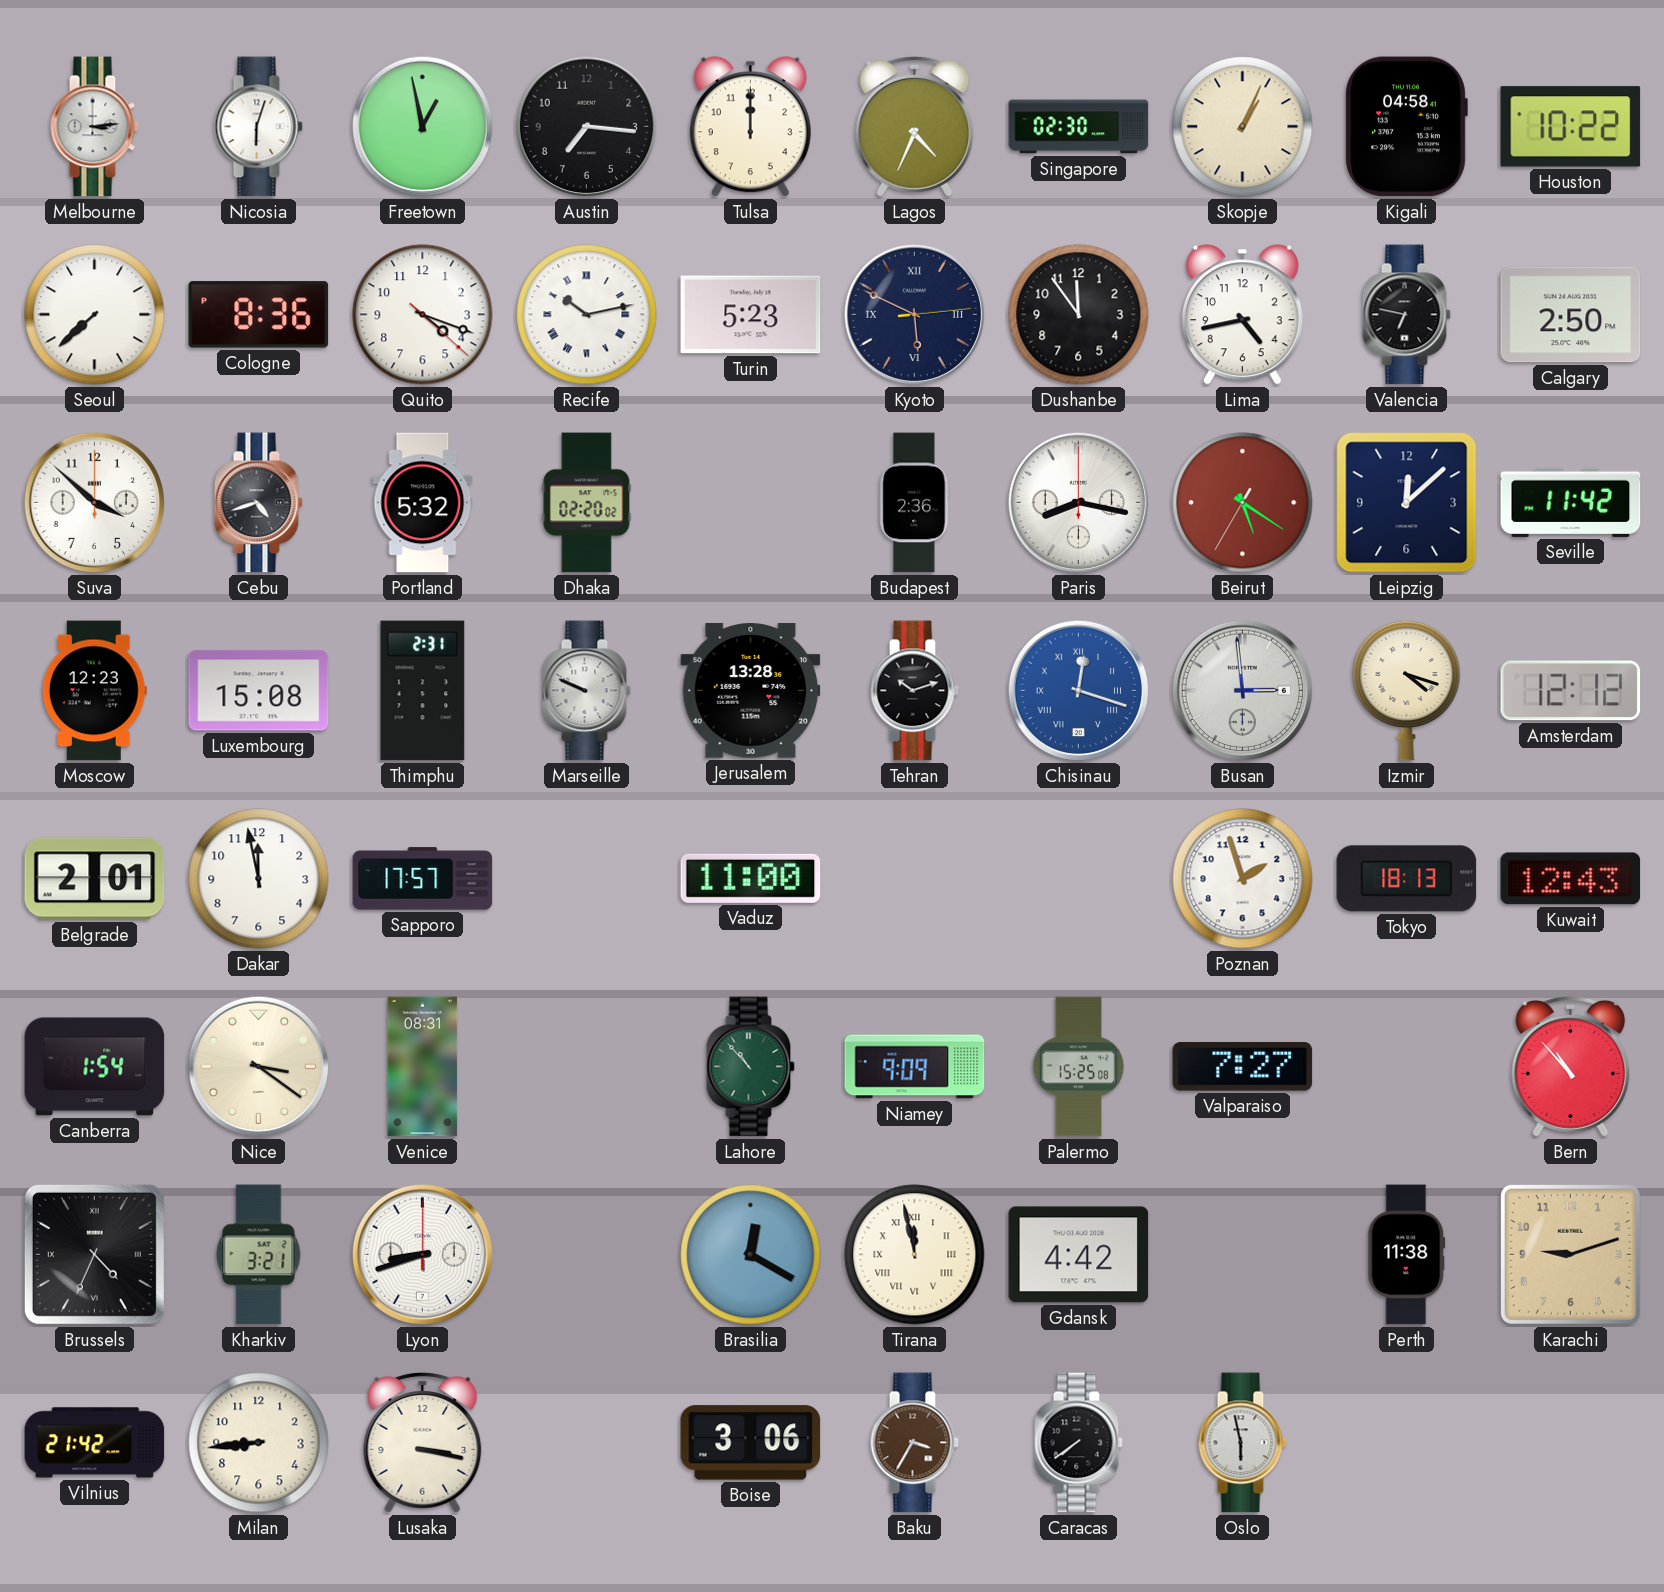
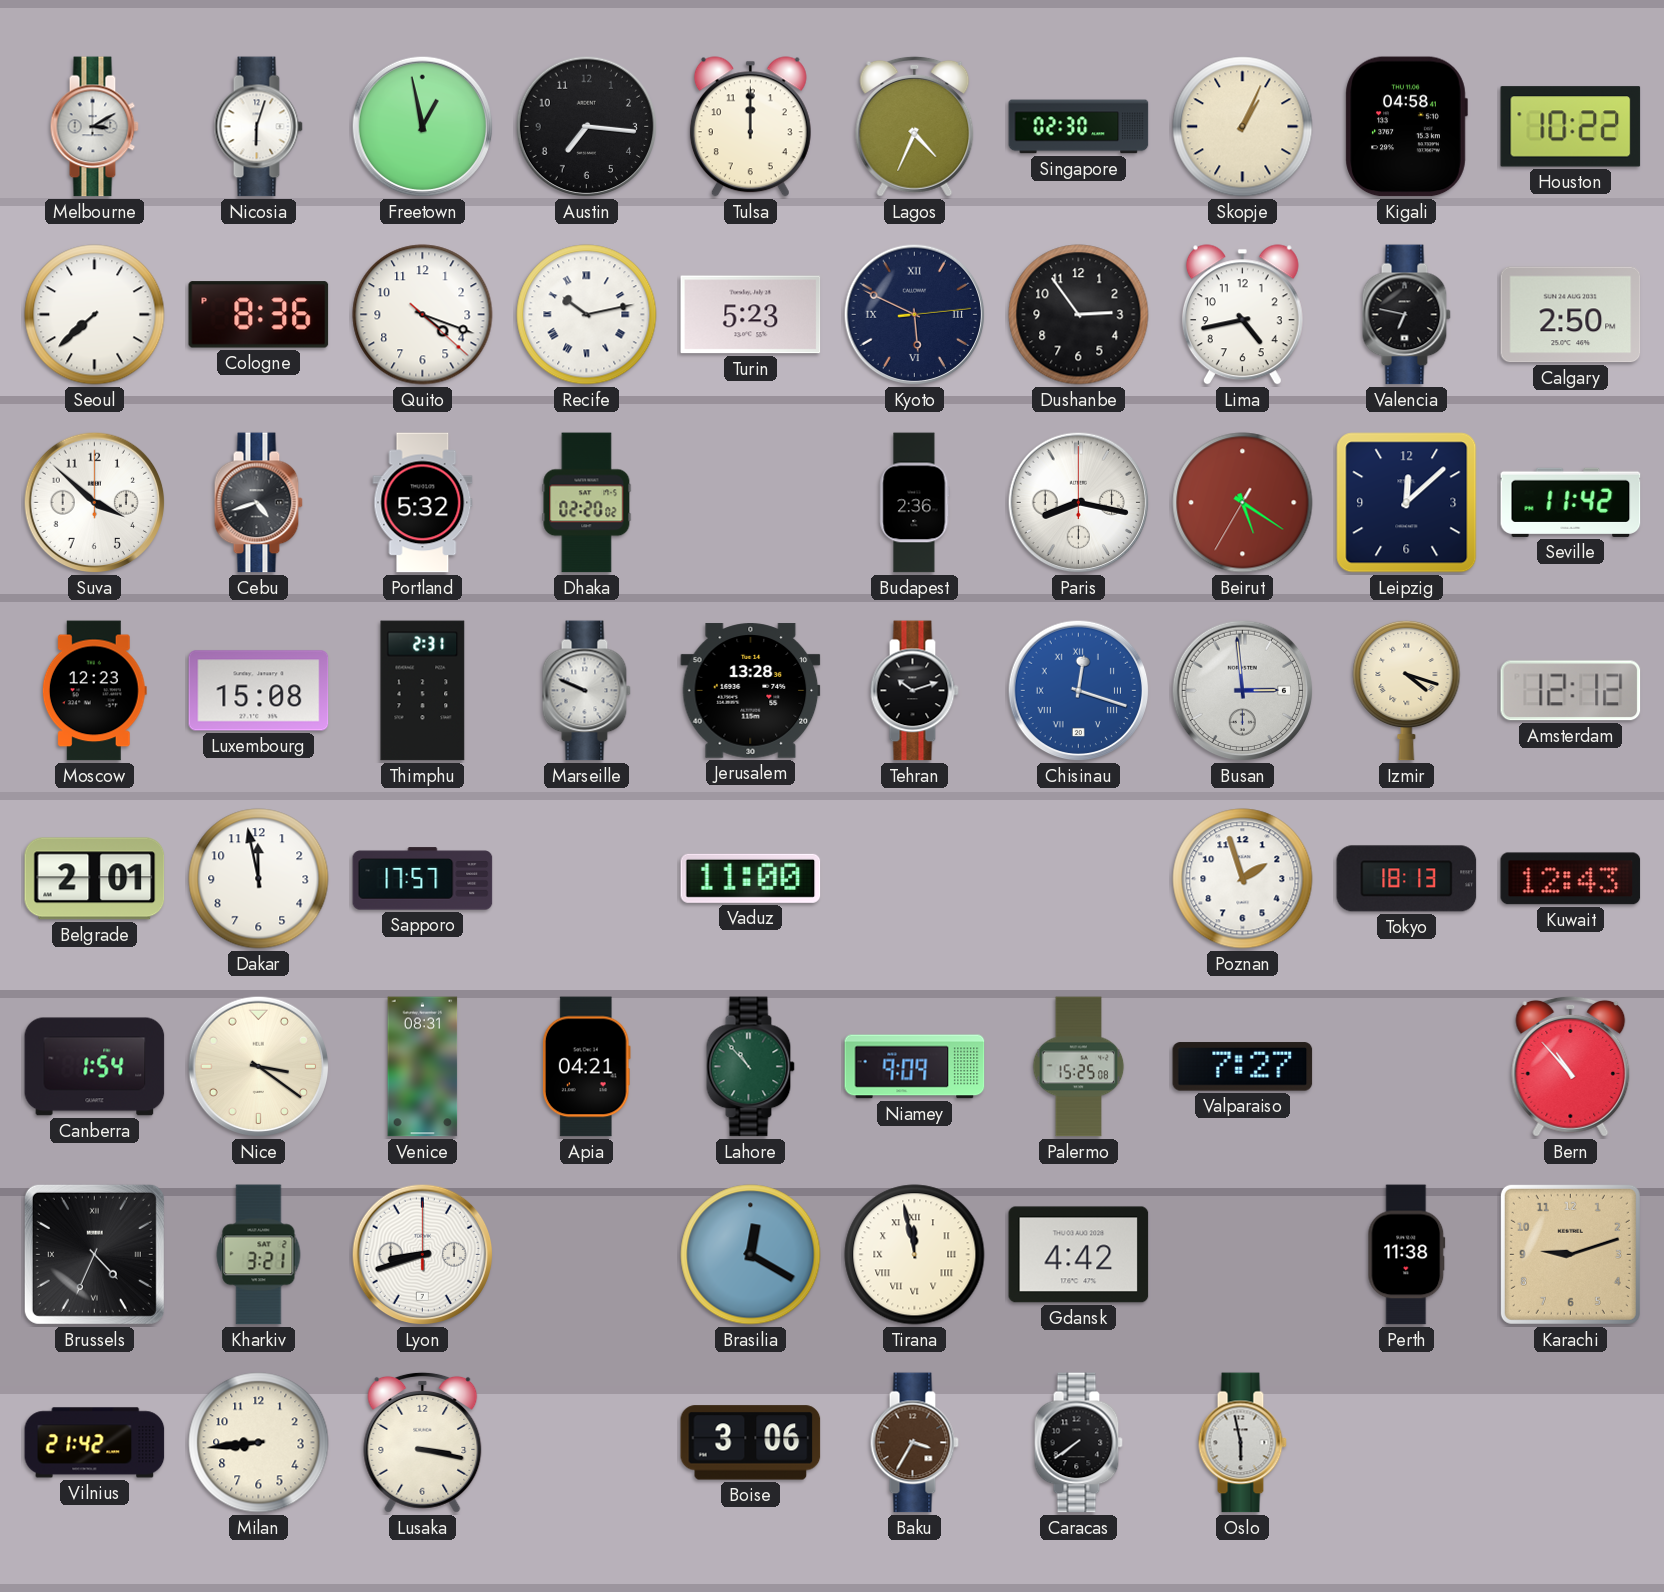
Melbourne: 3:14 -> 3:10 (94, 127)
Dushanbe: 11:54 -> 2:54 (1079, 315)
Apia: none -> 04:21 (586, 1067)
